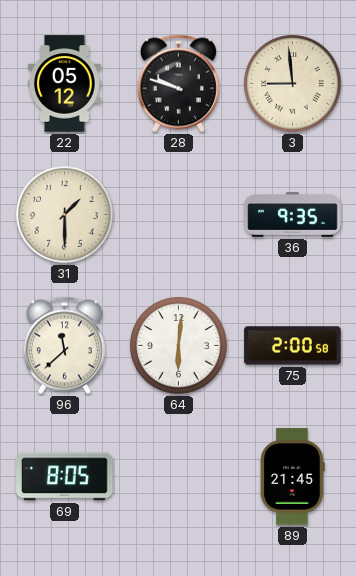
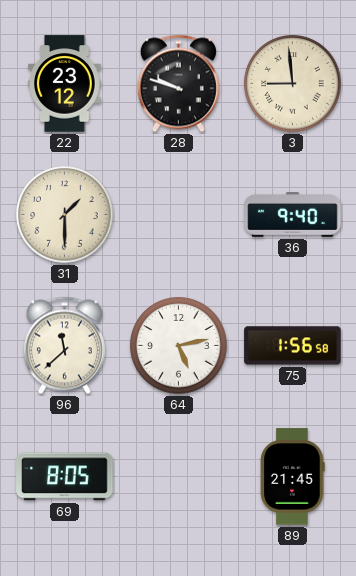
22: 05:12 -> 23:12 (65, 84)
36: 9:35 -> 9:40 (293, 215)
64: 6:01 -> 5:13 (179, 346)
75: 2:00 -> 1:56 (293, 346)
